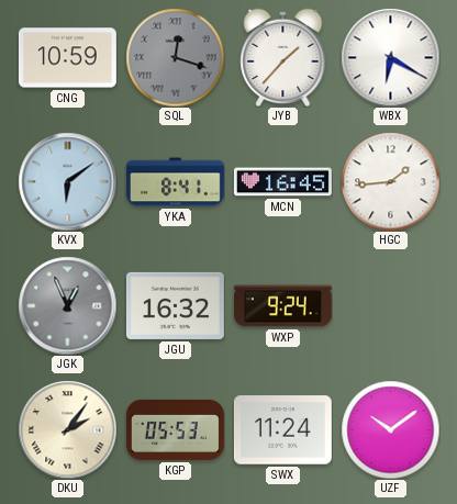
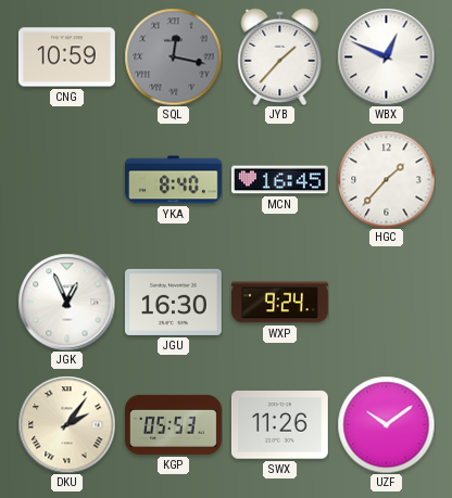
SQL: 12:18 -> 12:17 (173, 56)
WBX: 6:20 -> 12:49 (386, 56)
KVX: 6:09 -> none (67, 181)
YKA: 8:41 -> 8:40 (174, 180)
HGC: 1:44 -> 1:37 (386, 179)
JGK dial: grey -> white (66, 302)
JGU: 16:32 -> 16:30 (173, 302)
SWX: 11:24 -> 11:26 (279, 425)
